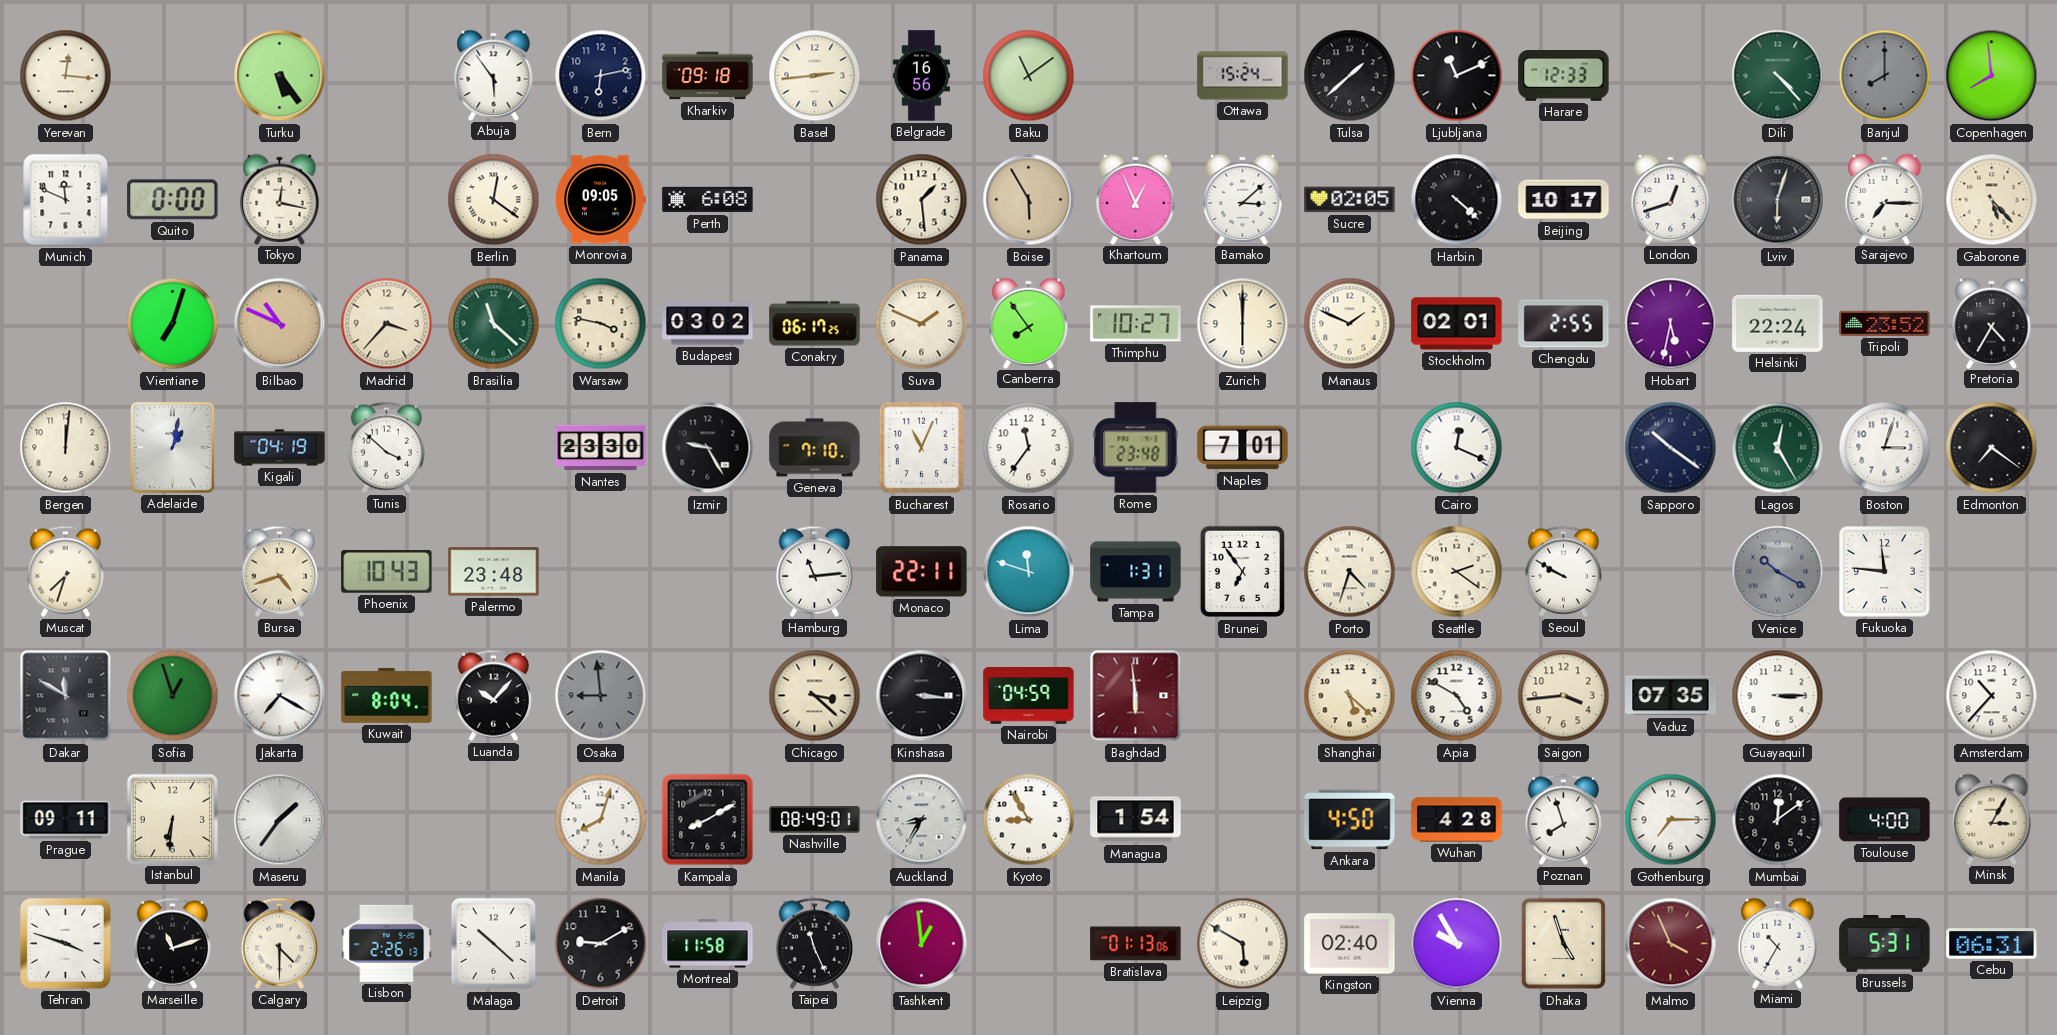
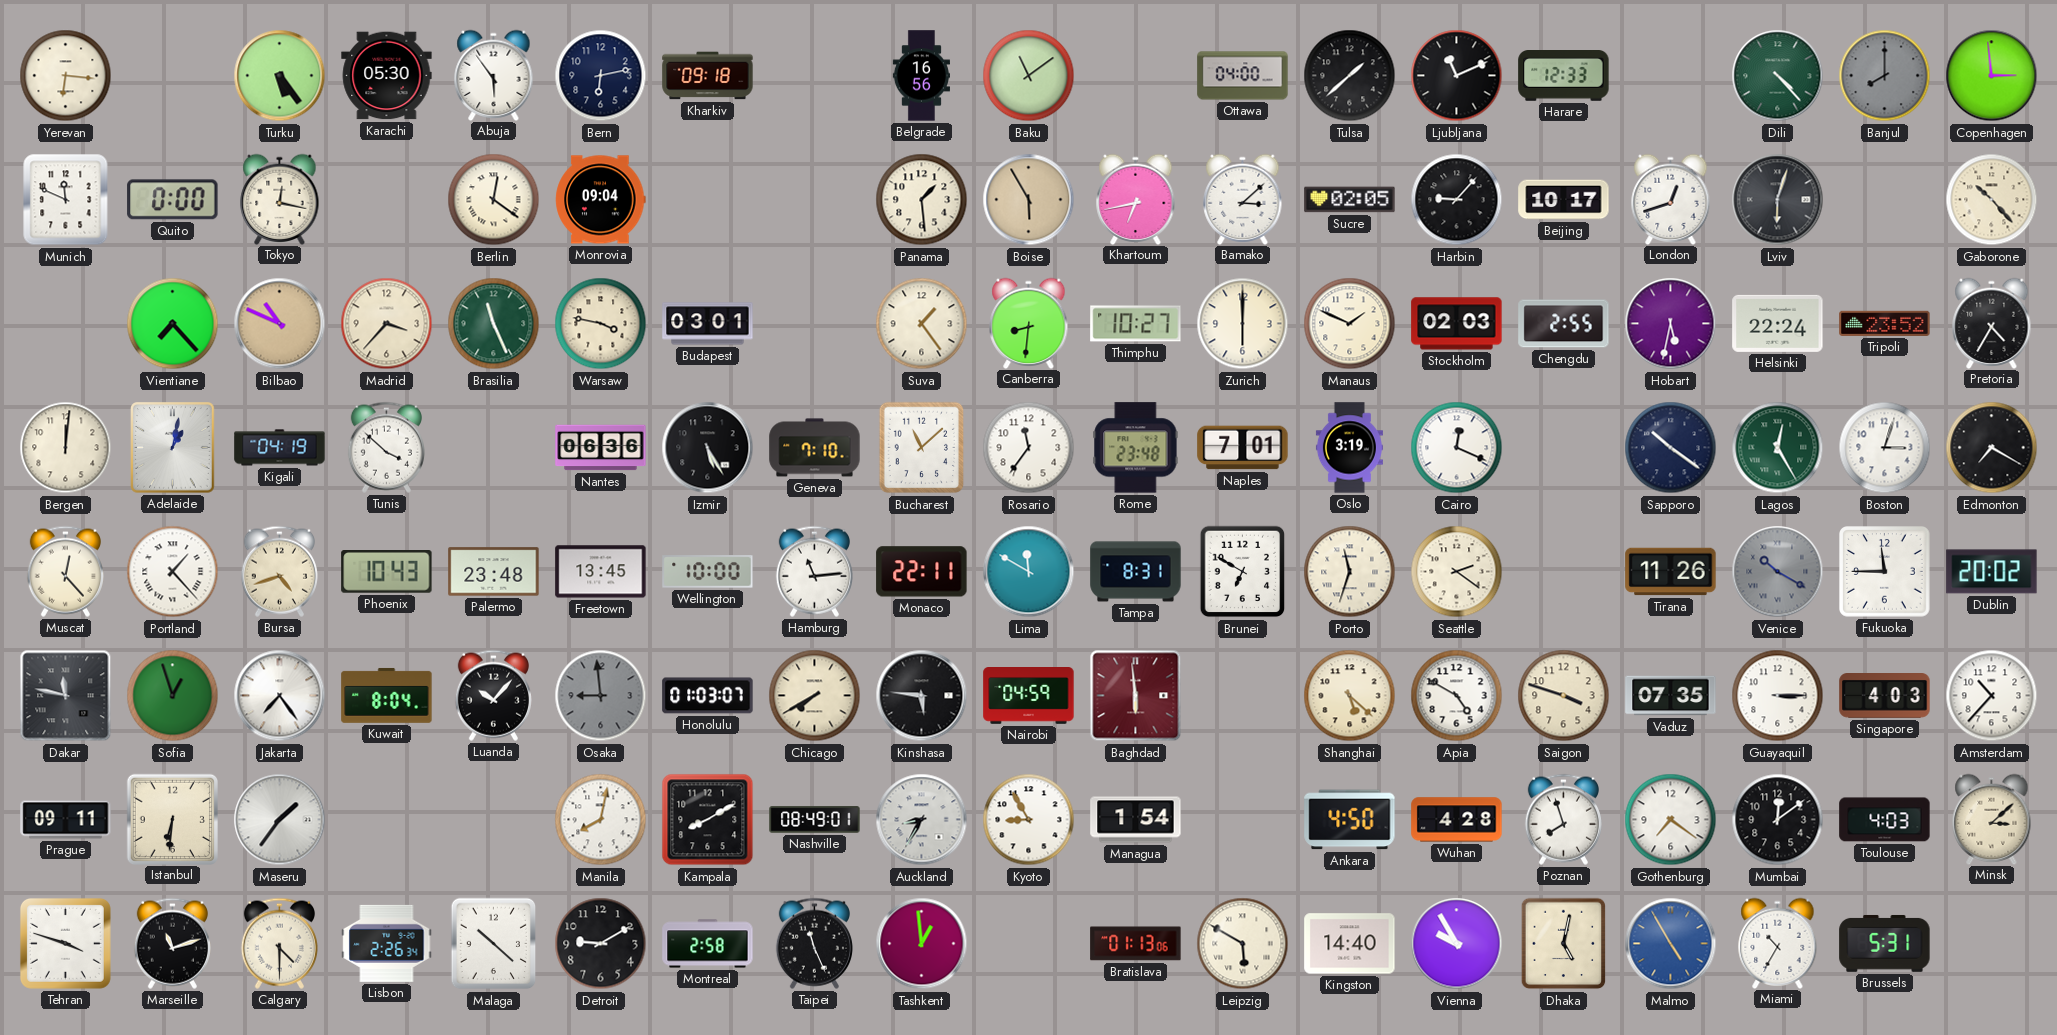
Yerevan: 12:16 -> 6:16 (66, 76)
Karachi: none -> 05:30 (387, 76)
Basel: 2:44 -> none (815, 76)
Ottawa: 15:24 -> 04:00 (1243, 76)
Copenhagen: 7:59 -> 2:59 (1992, 76)
Monrovia: 09:05 -> 09:04 (601, 200)
Perth: 6:08 -> none (708, 200)
Khartoum: 12:56 -> 6:43 (1136, 199)
Harbin: 4:22 -> 9:07 (1457, 200)
Sarajevo: 7:15 -> none (1885, 199)
Gaborone: 5:23 -> 10:23 (1992, 200)
Vientiane: 7:03 -> 7:23 (173, 324)
Brasilia: 11:22 -> 11:26 (494, 324)
Budapest: 03:02 -> 03:01 (708, 324)
Conakry: 06:17 -> none (815, 324)
Suva: 1:49 -> 1:24 (922, 324)
Canberra: 7:54 -> 8:31 (1029, 323)
Stockholm: 02:01 -> 02:03 (1457, 324)
Nantes: 23:30 -> 06:36 (601, 448)
Izmir: 9:25 -> 5:25 (708, 448)
Bucharest: 11:04 -> 11:08 (922, 448)
Oslo: none -> 3:19 (1349, 448)
Edmonton: 7:21 -> 7:20 (1992, 448)
Muscat: 7:33 -> 12:23 (65, 571)
Portland: none -> 1:23 (173, 572)
Freetown: none -> 13:45 (601, 572)
Wellington: none -> 10:00 (708, 572)
Lima: 11:48 -> 11:50 (1029, 572)
Tampa: 1:31 -> 8:31 (1136, 572)
Brunei: 6:54 -> 6:50 (1243, 572)
Porto: 4:33 -> 11:33 (1350, 572)
Seoul: 9:50 -> none (1563, 571)
Tirana: none -> 11:26 (1671, 572)
Fukuoka: 11:46 -> 11:45 (1885, 572)
Dublin: none -> 20:02 (1992, 572)
Dakar: 11:50 -> 11:47 (66, 696)
Jakarta: 7:20 -> 7:24 (280, 696)
Honolulu: none -> 01:03 (708, 696)
Chicago: 3:22 -> 7:40 (815, 696)
Kinshasa: 3:16 -> 5:46 (922, 696)
Saigon: 3:44 -> 3:48 (1564, 696)
Singapore: none -> 4:03 (1885, 696)
Manila: 8:03 -> 8:02 (601, 820)
Gothenburg: 7:15 -> 7:21 (1671, 820)
Toulouse: 4:00 -> 4:03 (1885, 820)
Minsk: 3:05 -> 3:08 (1992, 819)
Lisbon: 2:26:13 -> 2:26:34 (387, 943)
Montreal: 11:58 -> 2:58 (708, 944)
Kingston: 02:40 -> 14:40 (1350, 944)
Dhaka: 4:57 -> 5:02 (1564, 944)
Malmo: 3:56 -> 4:55 (1671, 944)
Malmo dial: burgundy -> blue (1671, 944)
Cebu: 06:31 -> none (1992, 944)
